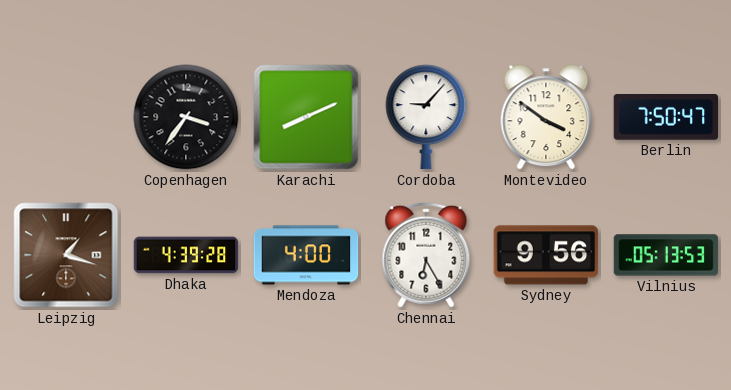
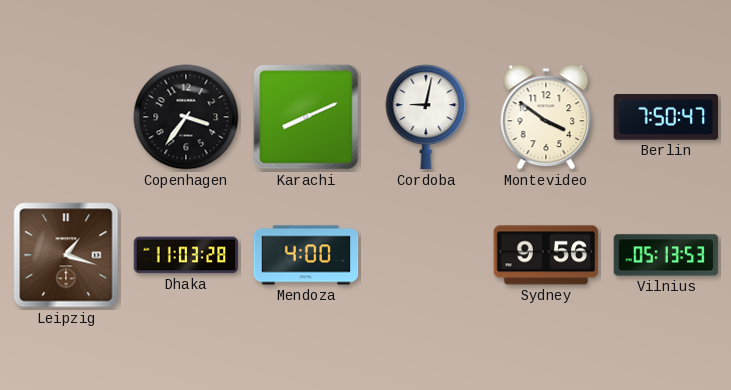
Cordoba: 9:07 -> 9:02 (426, 117)
Dhaka: 4:39 -> 11:03 (186, 255)
Chennai: 6:25 -> none (426, 255)
